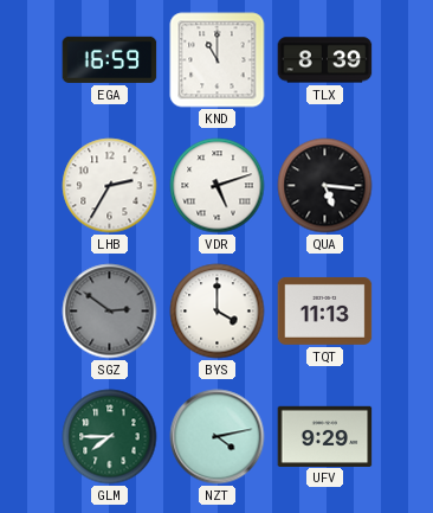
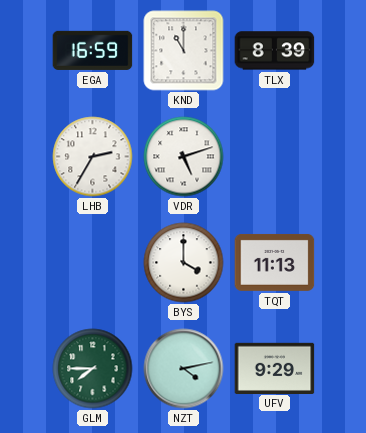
QUA: 5:16 -> none (325, 186)
SGZ: 2:51 -> none (110, 312)
